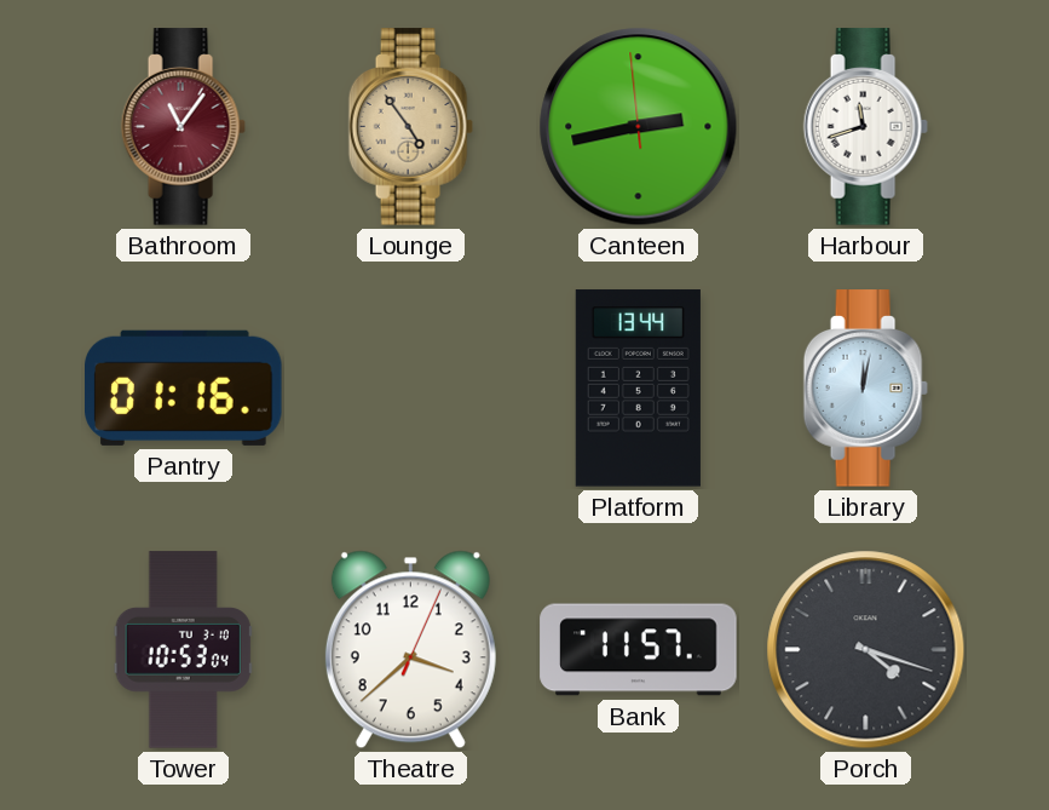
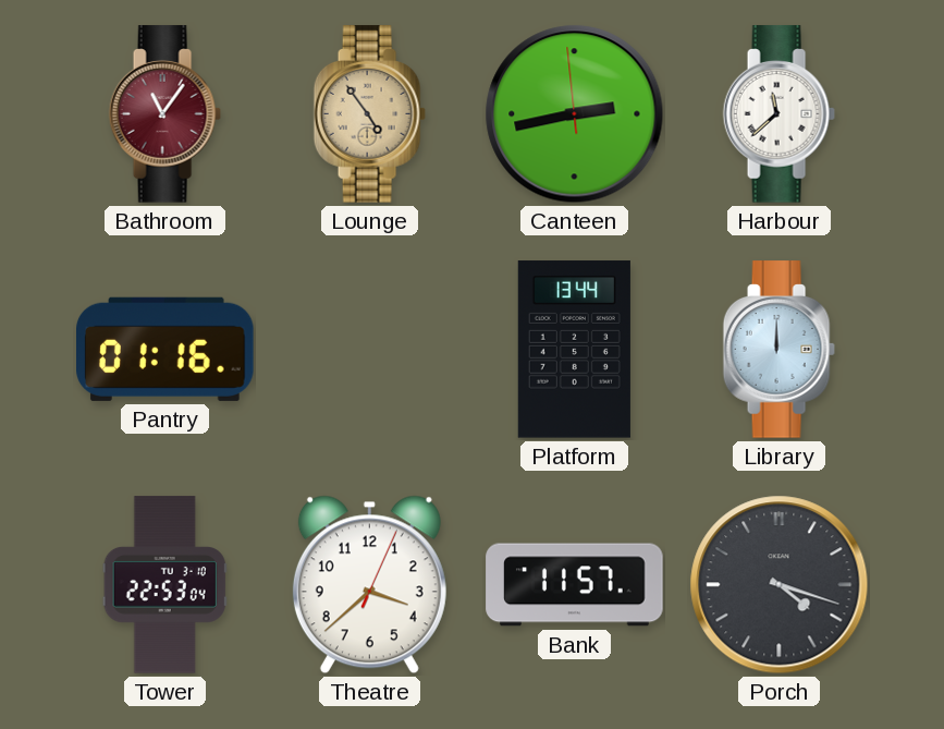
Harbour: 11:42 -> 11:38 (779, 114)
Library: 12:02 -> 12:00 (779, 350)
Tower: 10:53 -> 22:53 (164, 585)
